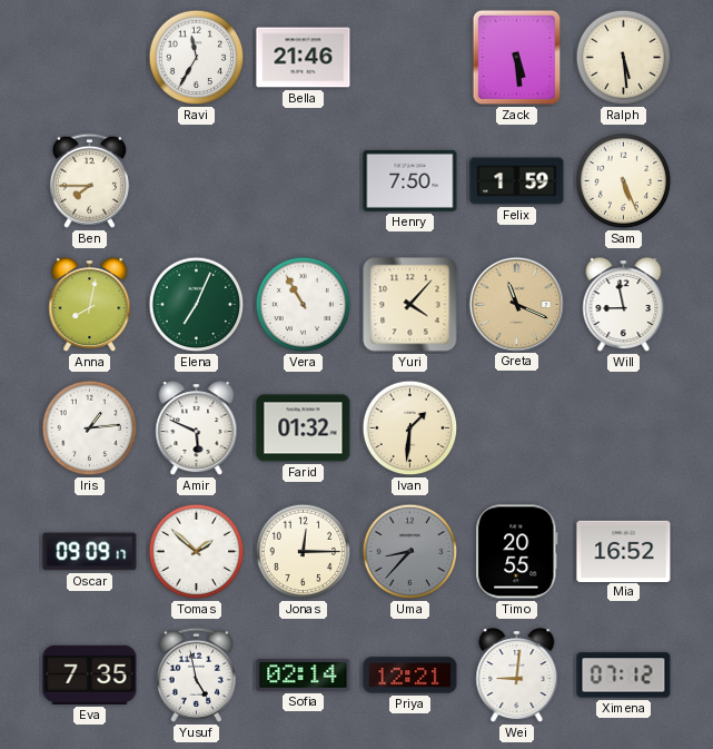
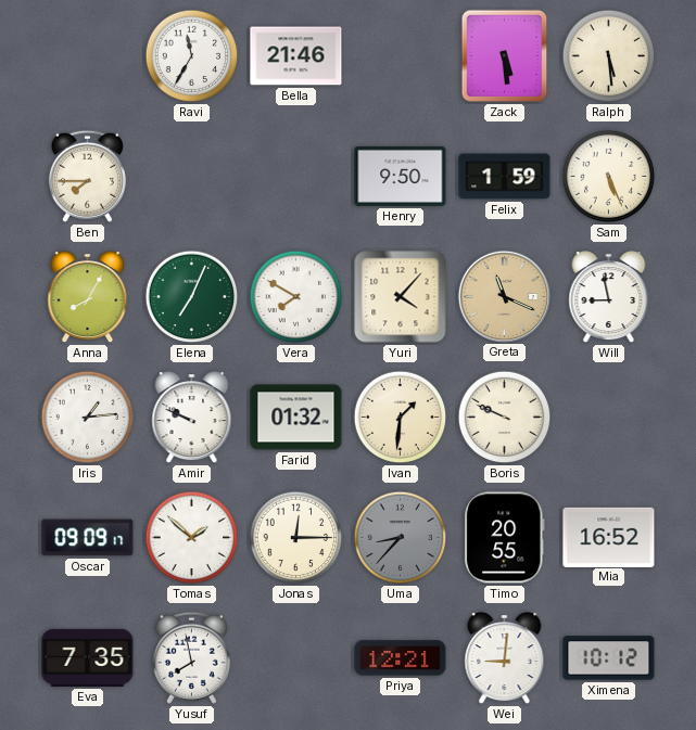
Henry: 7:50 -> 9:50 (401, 176)
Anna: 8:02 -> 8:05 (88, 297)
Vera: 10:55 -> 7:50 (296, 297)
Amir: 5:49 -> 9:49 (192, 418)
Boris: none -> 9:49 (505, 418)
Yusuf: 4:58 -> 7:58 (191, 657)
Sofia: 02:14 -> none (304, 676)
Ximena: 07:12 -> 10:12 (609, 658)
